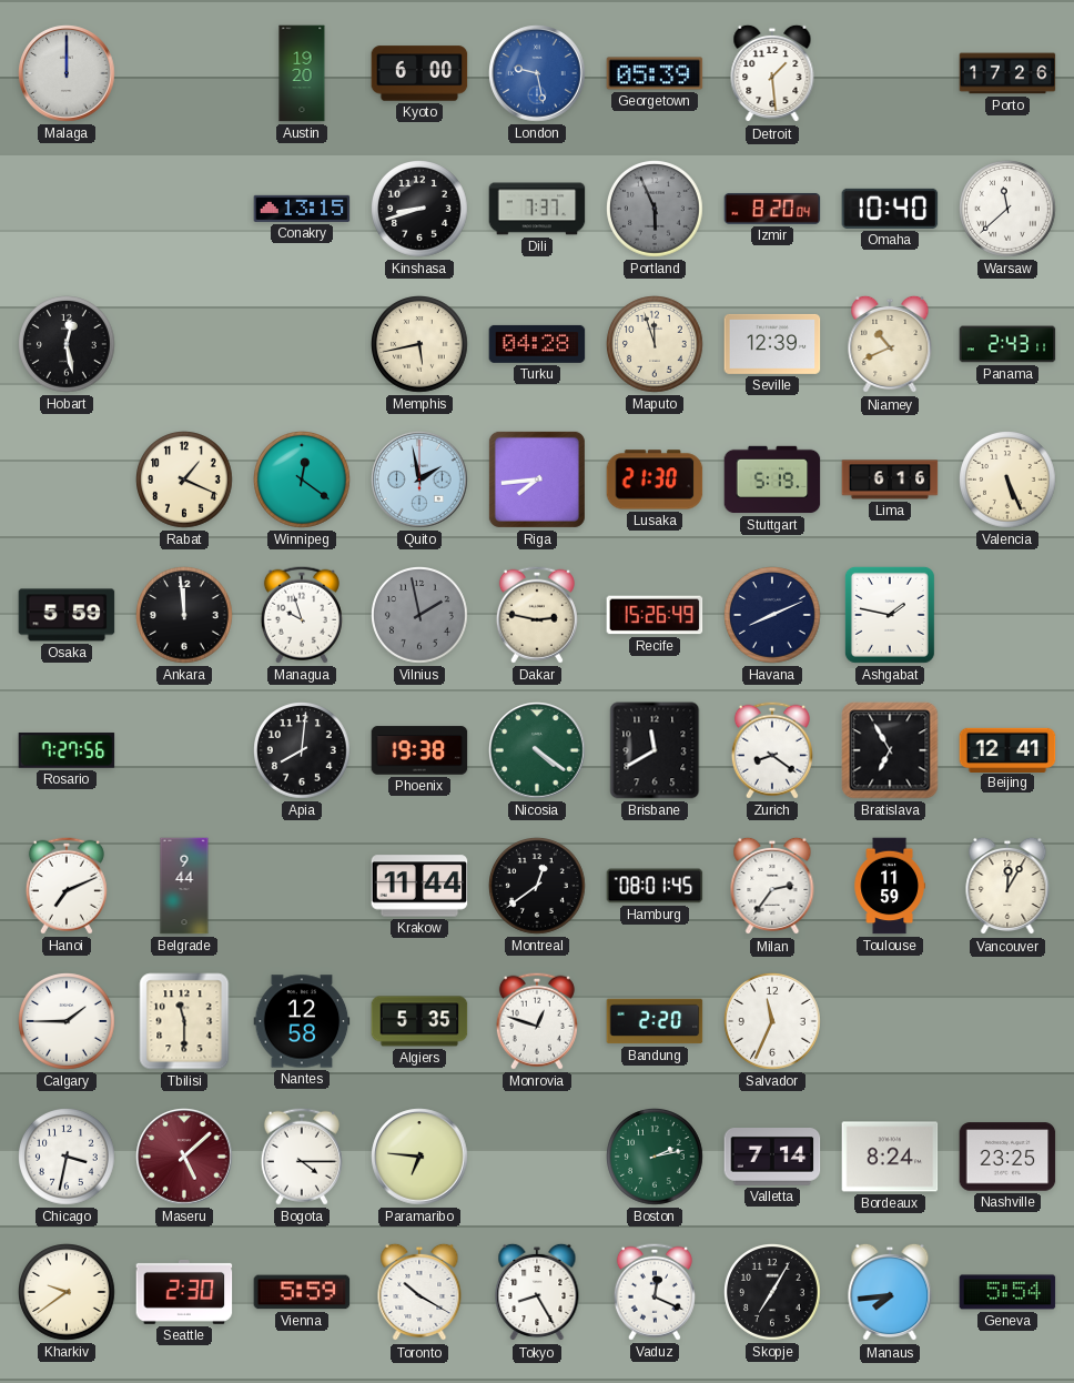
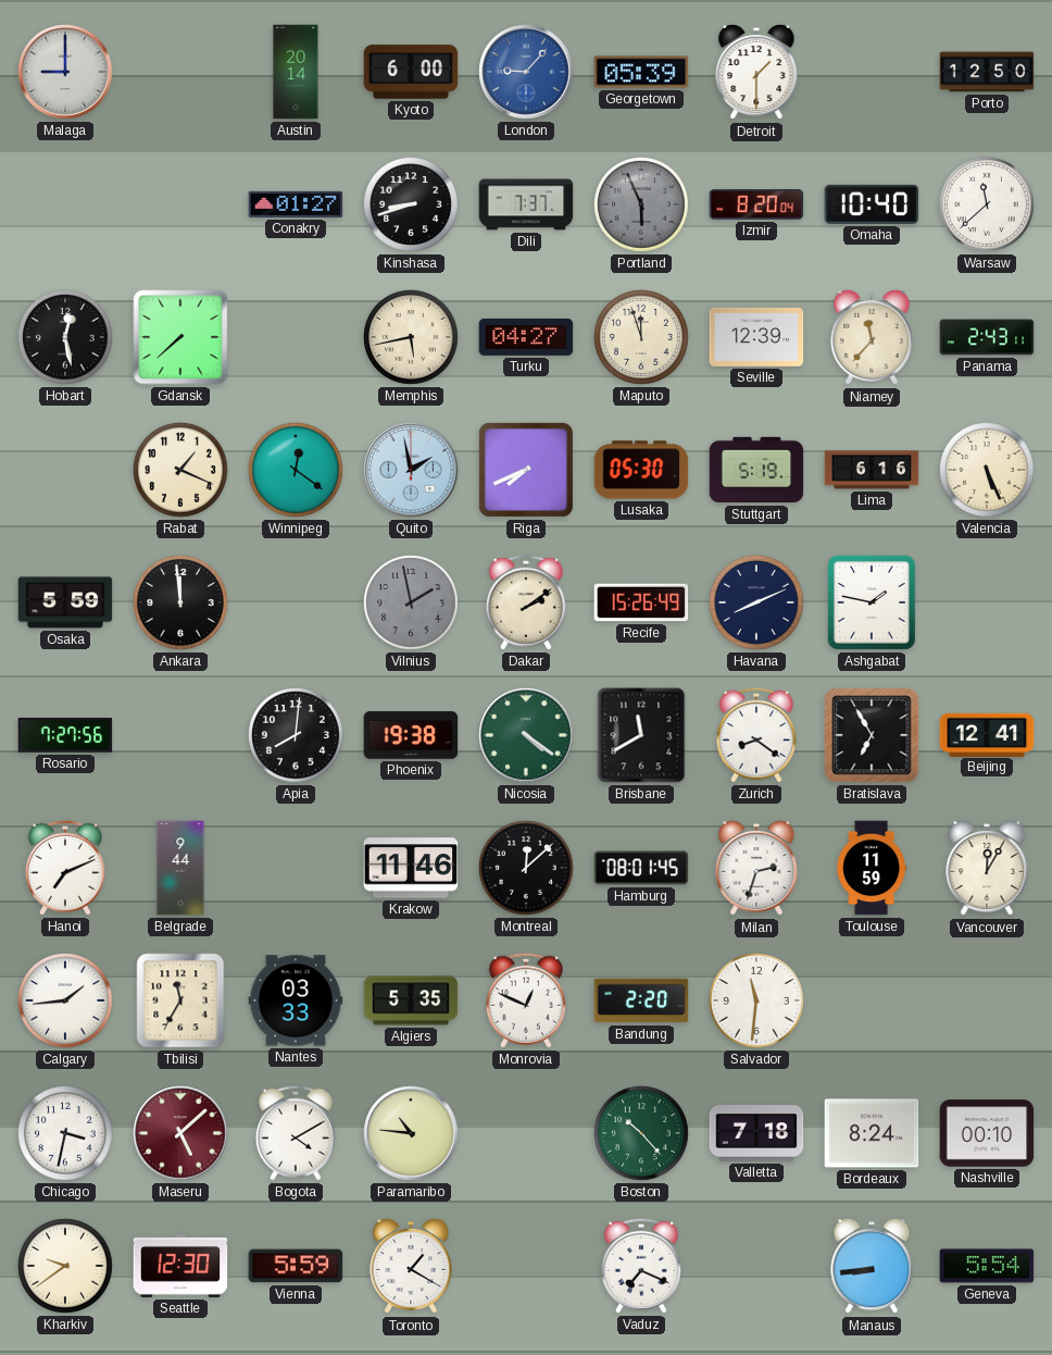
Malaga: 12:00 -> 9:00 (65, 72)
Austin: 19:20 -> 20:14 (296, 72)
London: 9:28 -> 9:07 (526, 72)
Detroit: 1:29 -> 1:30 (756, 72)
Porto: 17:26 -> 12:50 (987, 72)
Conakry: 13:15 -> 01:27 (296, 204)
Gdansk: none -> 7:38 (180, 337)
Turku: 04:28 -> 04:27 (526, 337)
Niamey: 10:41 -> 11:37 (872, 337)
Riga: 7:44 -> 7:41 (526, 470)
Lusaka: 21:30 -> 05:30 (641, 470)
Managua: 9:57 -> none (302, 615)
Dakar: 2:47 -> 2:09 (526, 602)
Krakow: 11:44 -> 11:46 (411, 868)
Montreal: 12:39 -> 12:08 (527, 869)
Milan: 2:36 -> 2:33 (756, 868)
Calgary: 1:45 -> 1:44 (66, 1002)
Tbilisi: 11:30 -> 11:35 (180, 1000)
Nantes: 12:58 -> 03:33 (296, 1000)
Monrovia: 12:48 -> 12:49 (526, 1000)
Salvador: 11:34 -> 11:31 (757, 1002)
Bogota: 4:15 -> 4:10 (296, 1133)
Paramaribo: 6:46 -> 10:46 (411, 1133)
Boston: 2:13 -> 10:23 (642, 1134)
Valletta: 7:14 -> 7:18 (756, 1133)
Nashville: 23:25 -> 00:10 (987, 1133)
Seattle: 2:30 -> 12:30 (180, 1266)
Toronto: 10:20 -> 1:20 (411, 1266)
Tokyo: 8:25 -> none (537, 1292)
Vaduz: 12:19 -> 7:19 (641, 1266)
Skopje: 7:05 -> none (773, 1293)
Manaus: 7:44 -> 8:44 (872, 1266)
